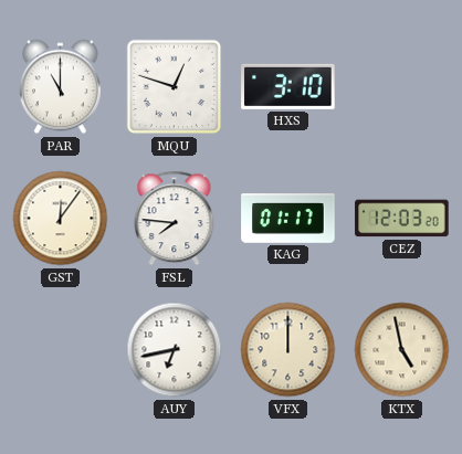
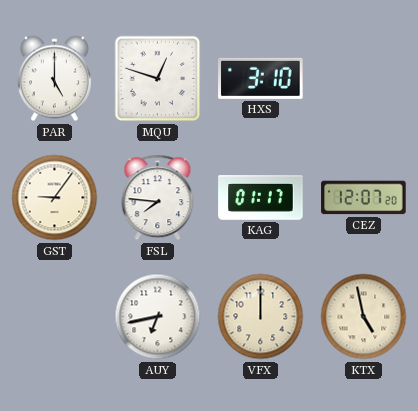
PAR: 11:00 -> 5:00 (54, 79)
GST: 12:06 -> 9:06 (55, 198)
CEZ: 12:03 -> 12:07 (364, 198)
